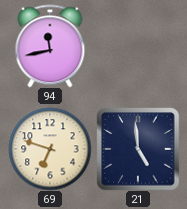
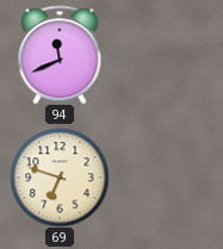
94: 11:43 -> 11:41 (60, 55)
21: 4:59 -> none (138, 149)
